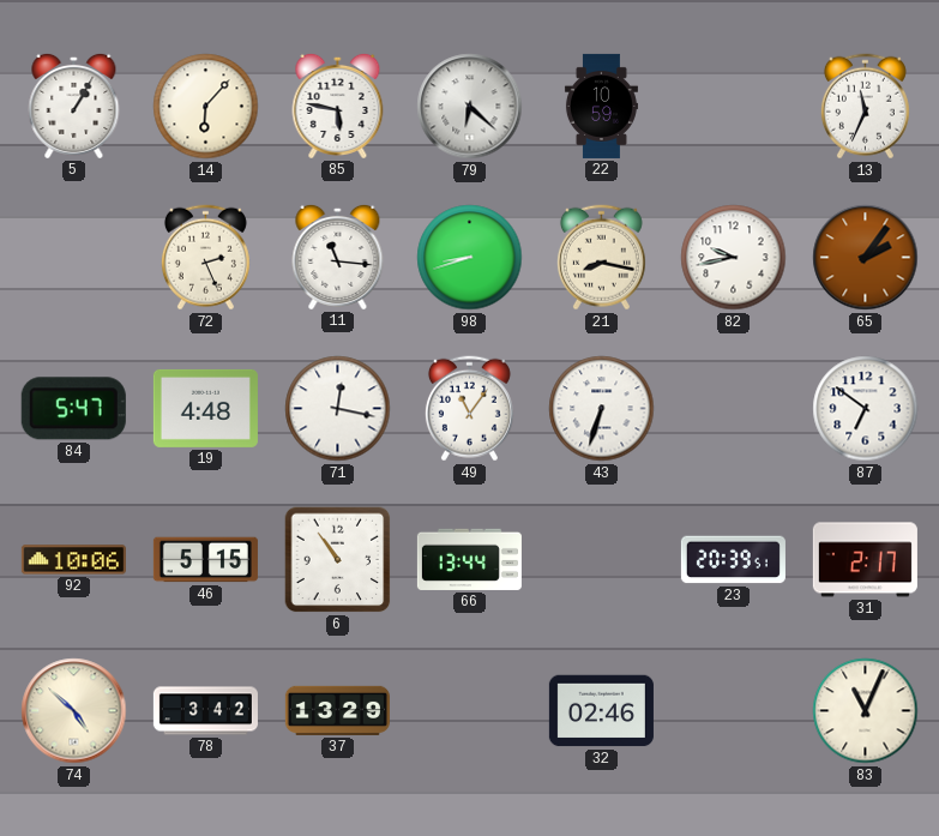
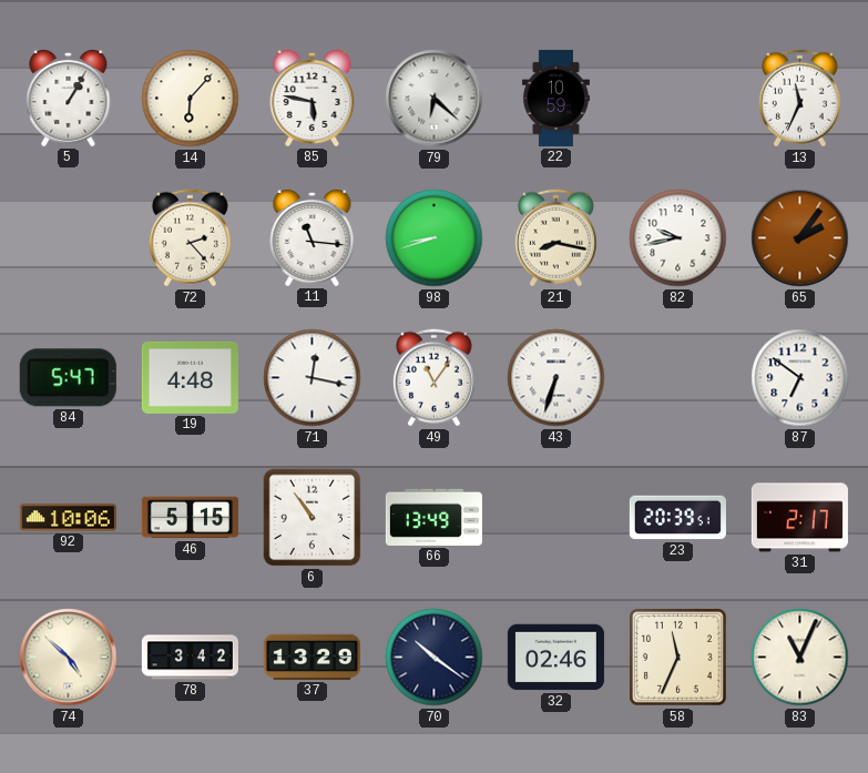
72: 2:26 -> 2:23 (190, 238)
66: 13:44 -> 13:49 (433, 517)
70: none -> 10:21 (435, 658)
58: none -> 11:34 (678, 658)
